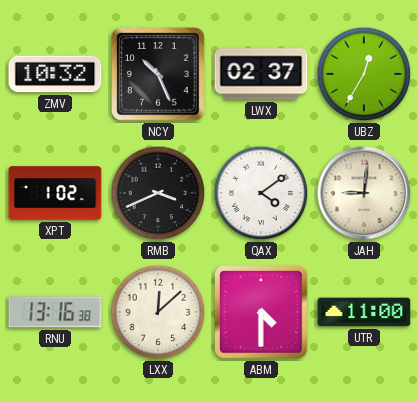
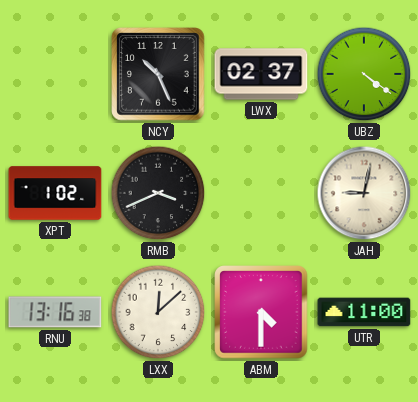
ZMV: 10:32 -> none (55, 74)
UBZ: 12:35 -> 4:21 (364, 74)
QAX: 4:09 -> none (261, 193)
JAH: 9:01 -> 9:02 (364, 193)
